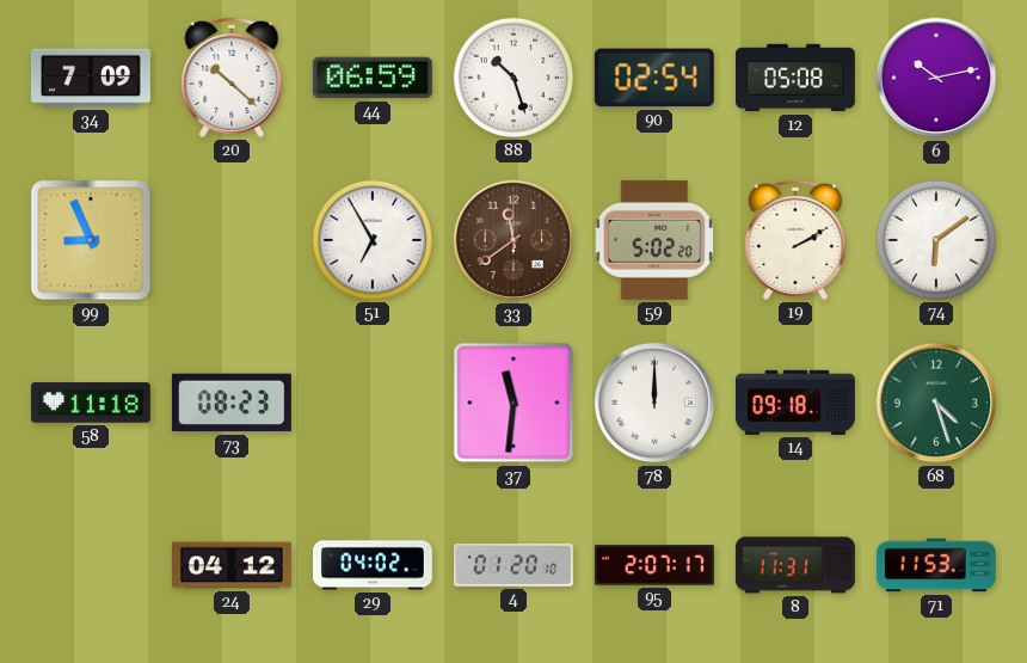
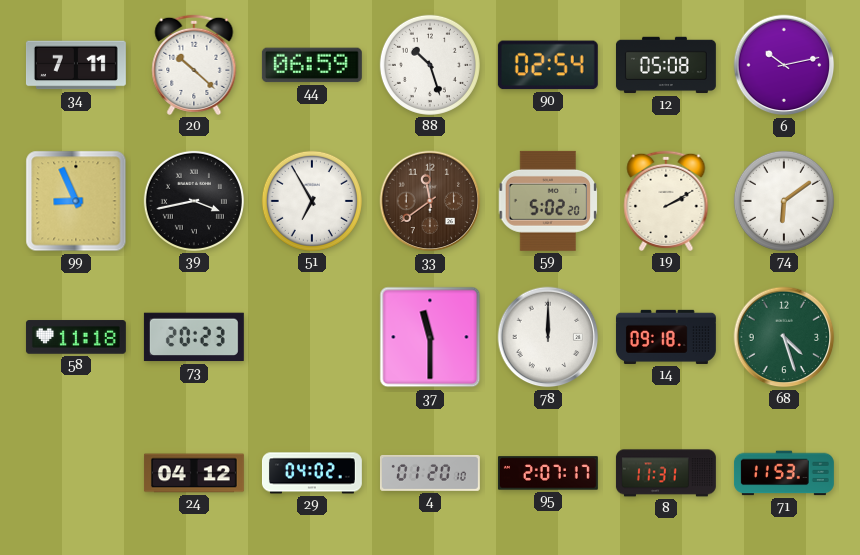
34: 7:09 -> 7:11 (76, 65)
39: none -> 3:43 (194, 201)
73: 08:23 -> 20:23 (194, 337)
37: 11:31 -> 11:30 (430, 337)
